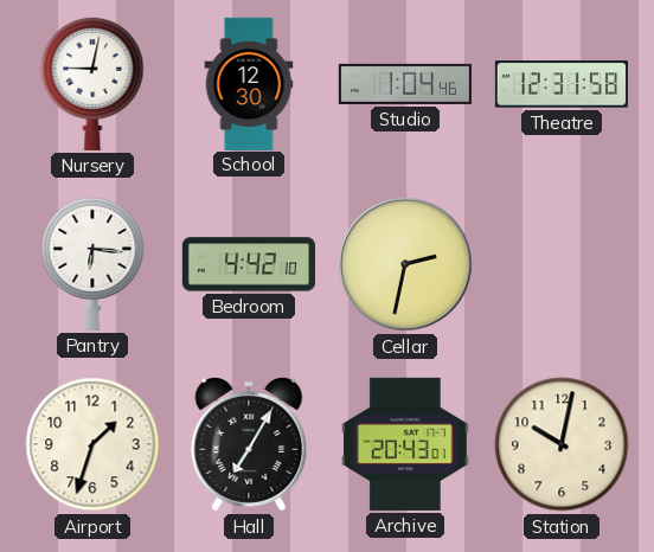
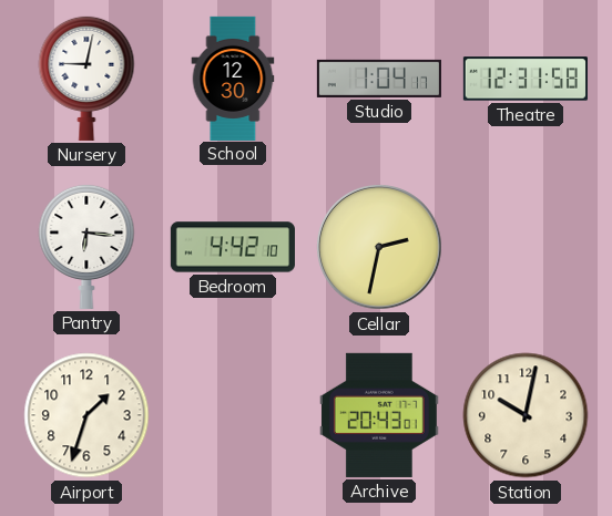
Studio: 1:04:46 -> 1:04:17 (379, 79)
Hall: 7:05 -> none (249, 444)
